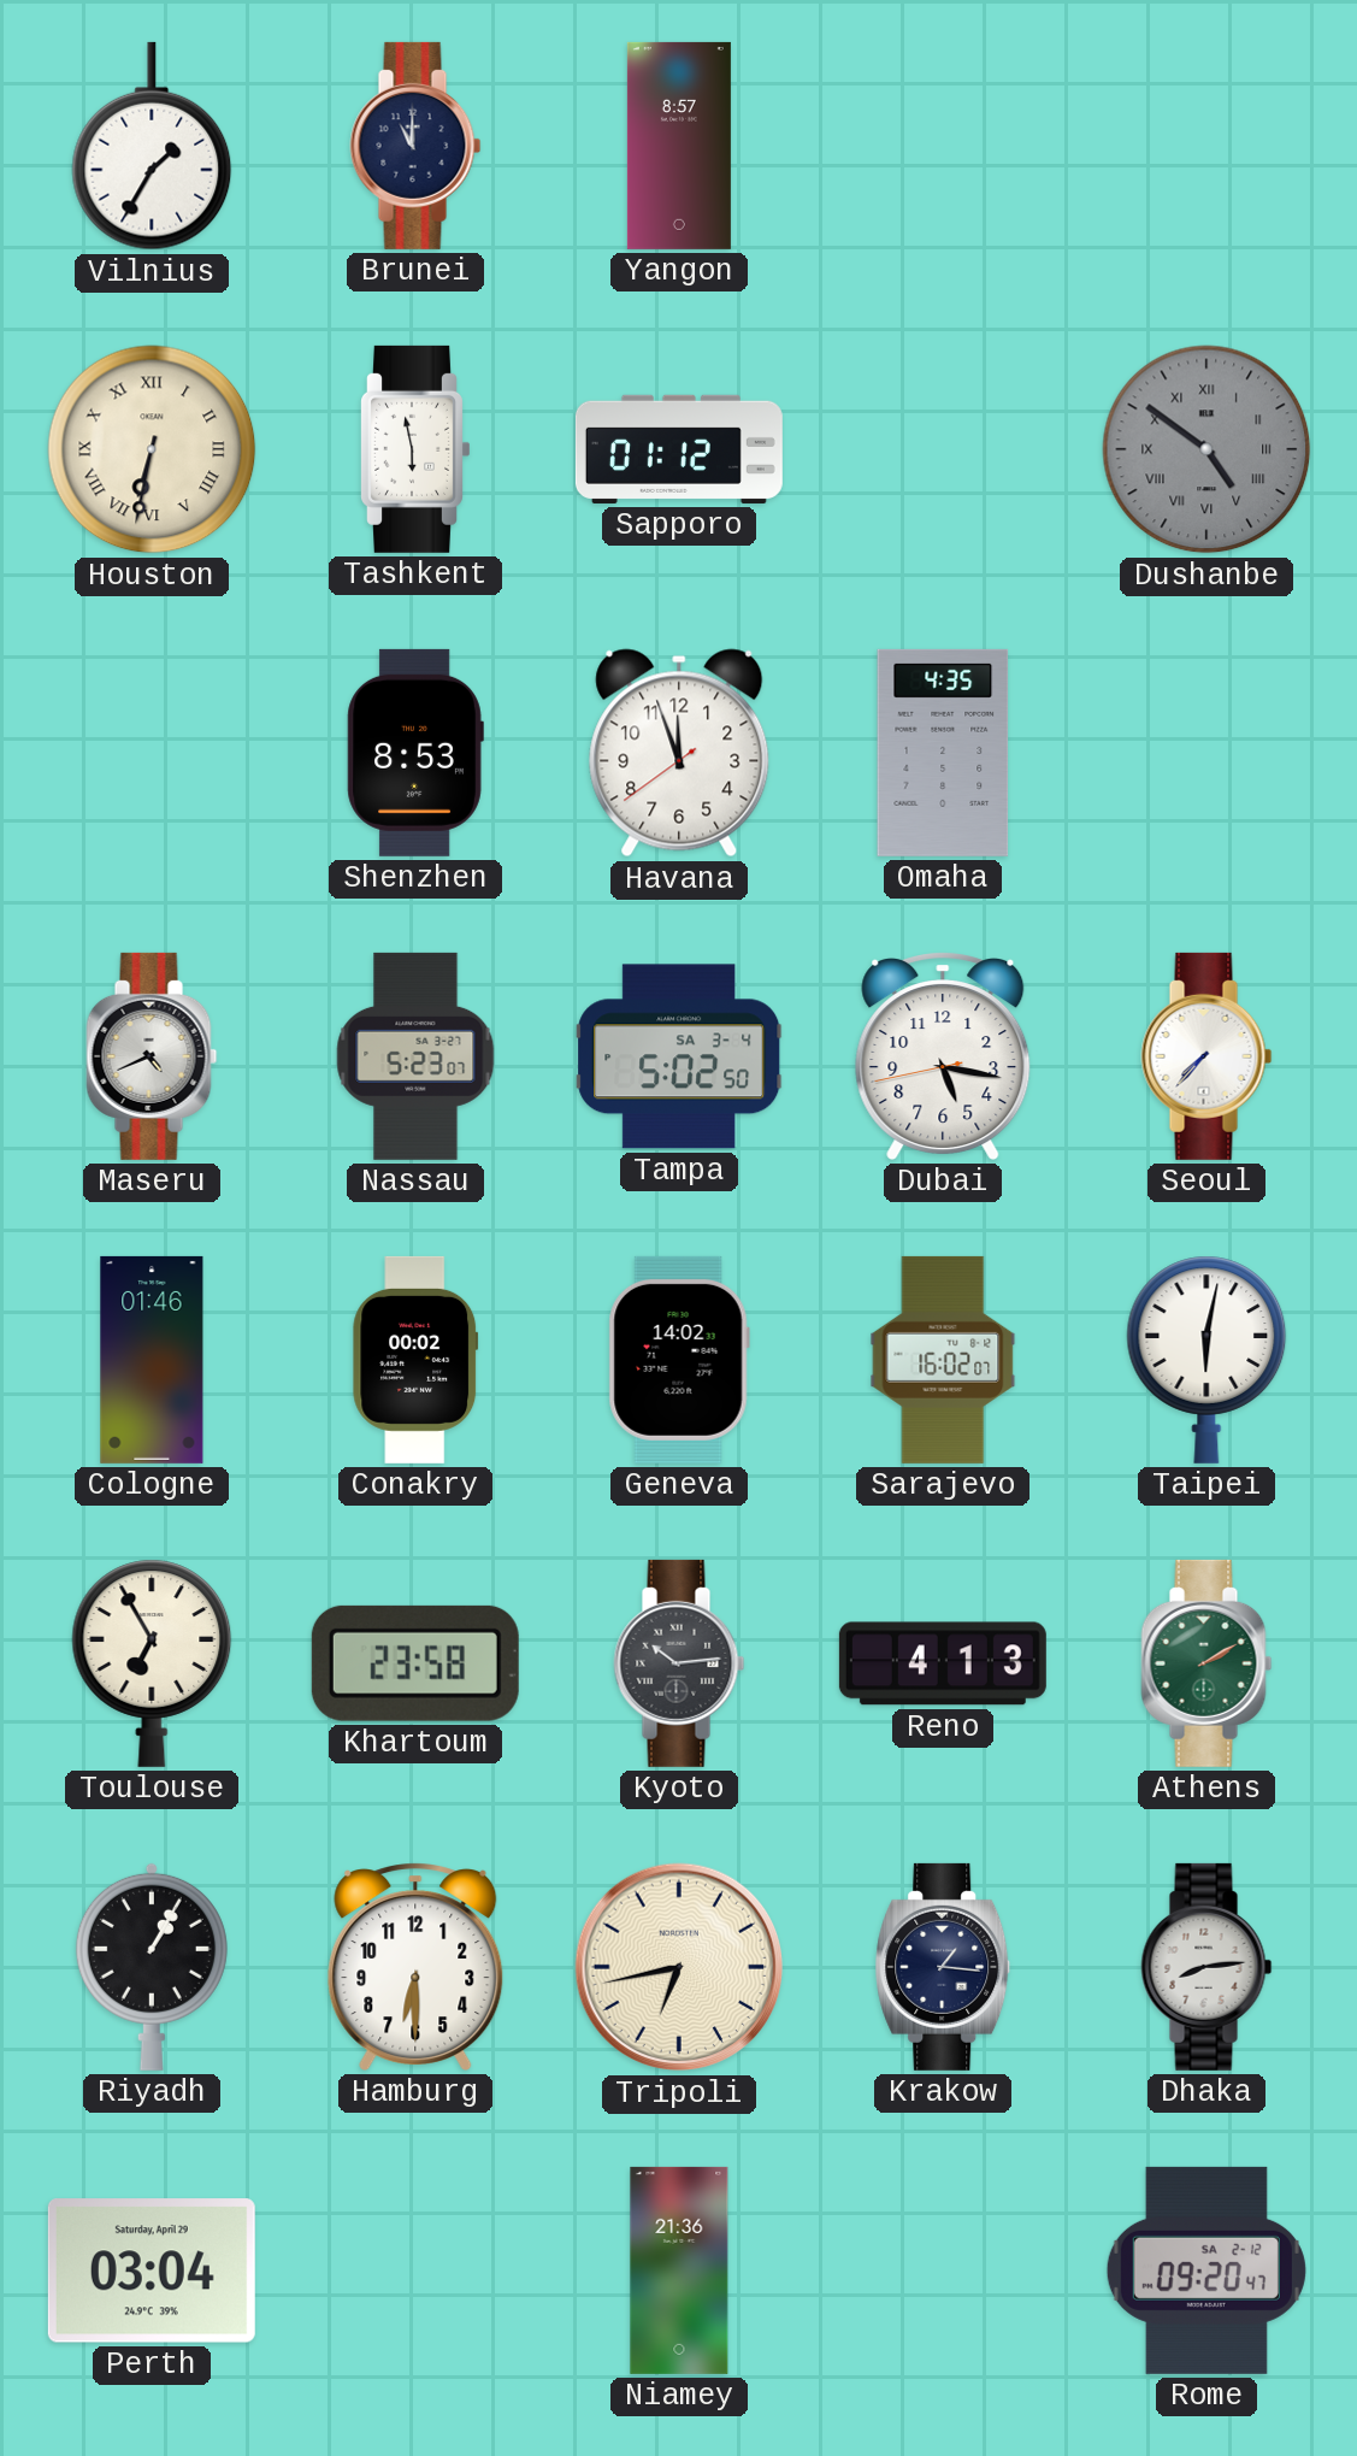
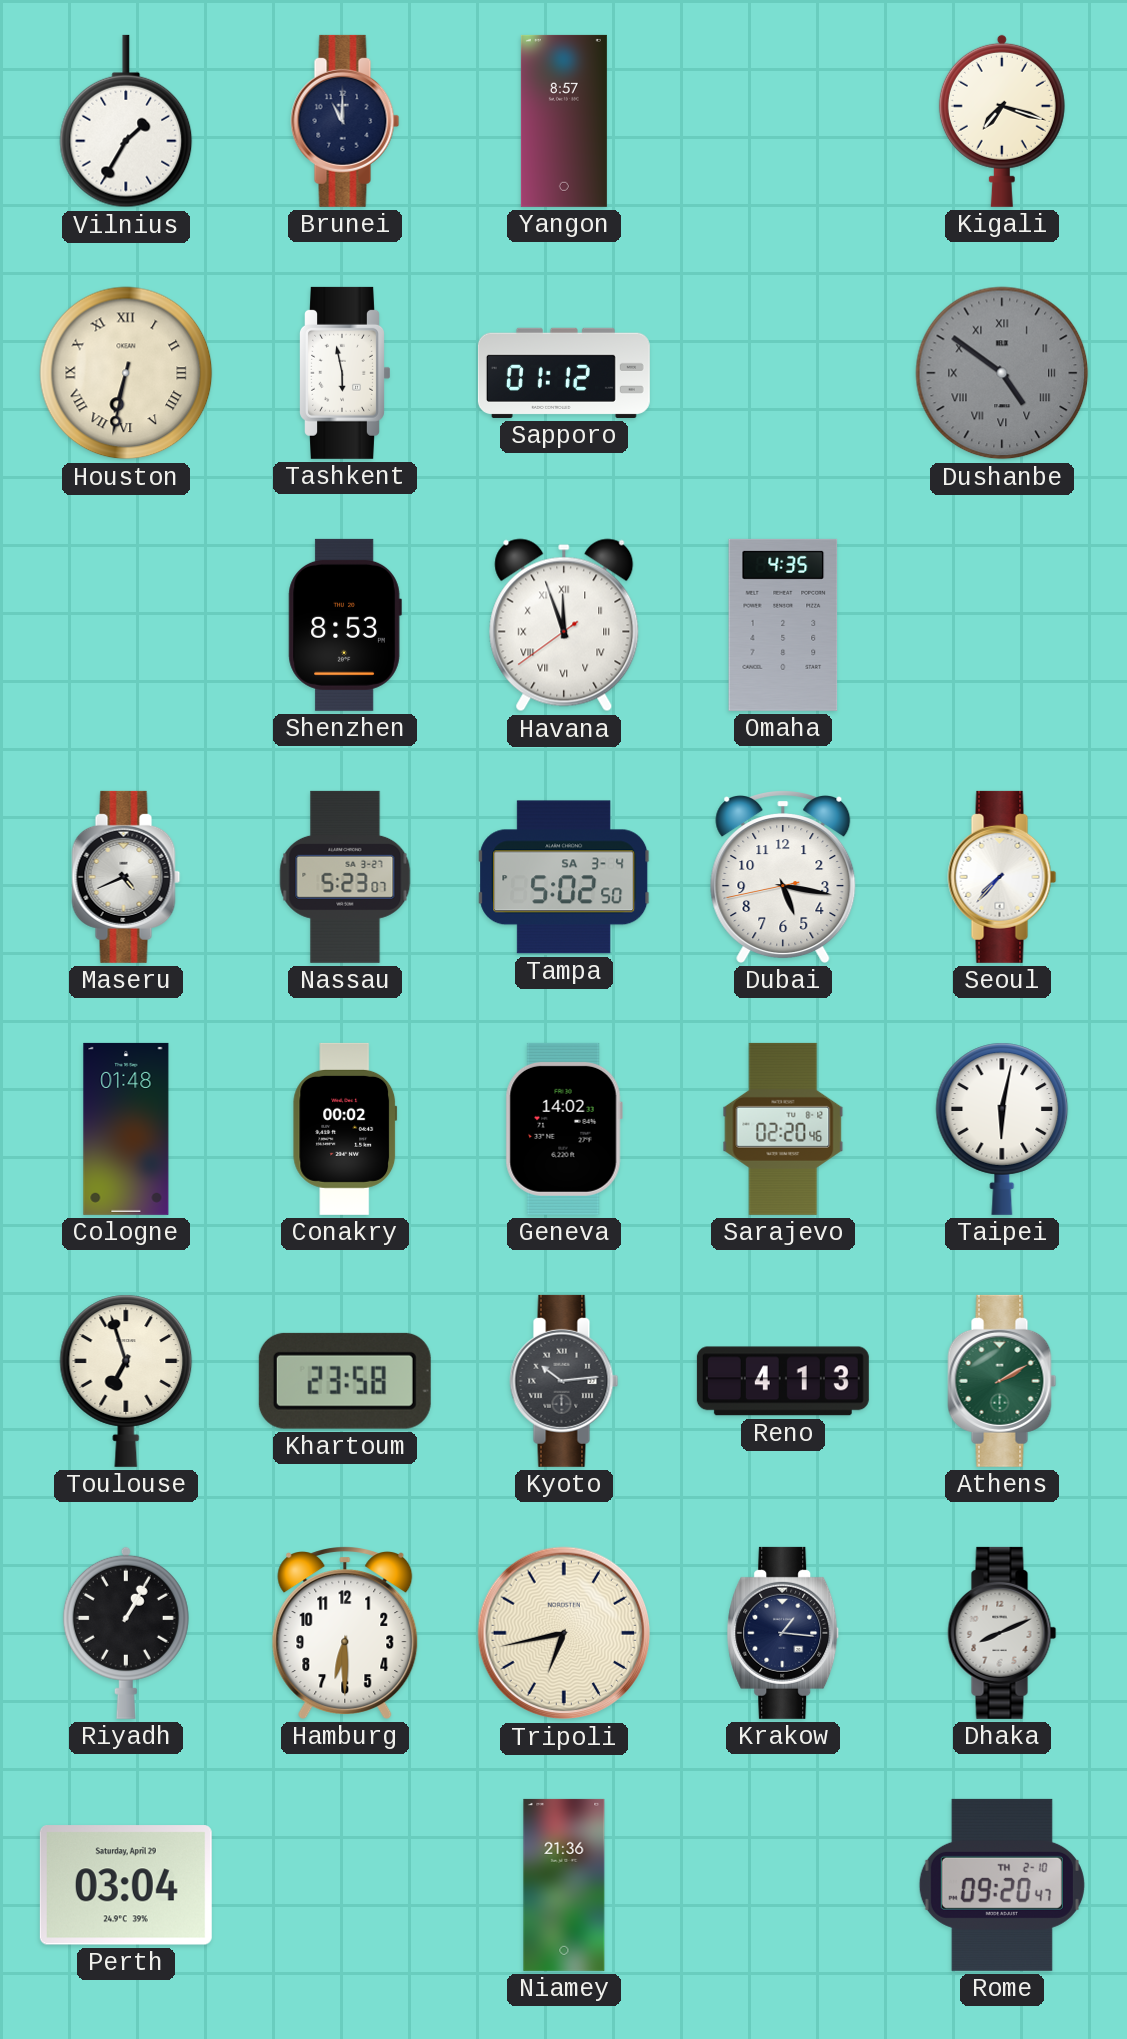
Kigali: none -> 7:18 (1002, 121)
Havana numerals: Arabic -> Roman (564, 625)
Cologne: 01:46 -> 01:48 (126, 1129)
Sarajevo: 16:02 -> 02:20 (783, 1129)
Toulouse: 6:55 -> 6:57 (126, 1381)
Dhaka: 8:14 -> 8:11 (1002, 1633)
Rome date: SA 2-12 -> TH 2-10 (1002, 1885)
